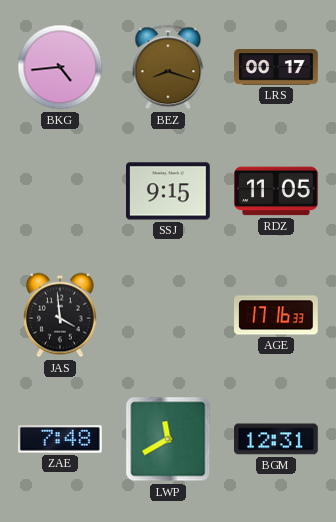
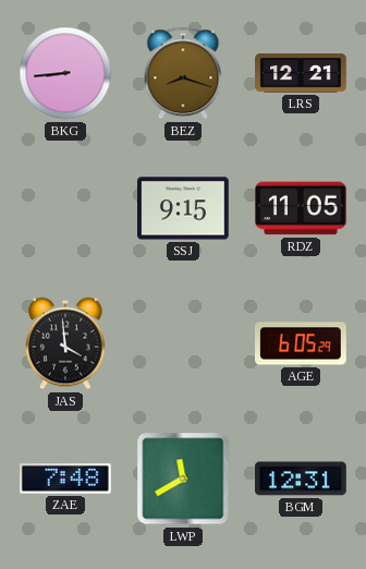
BKG: 4:44 -> 8:44 (65, 73)
LRS: 00:17 -> 12:21 (301, 73)
AGE: 17:16 -> 6:05 (302, 343)
